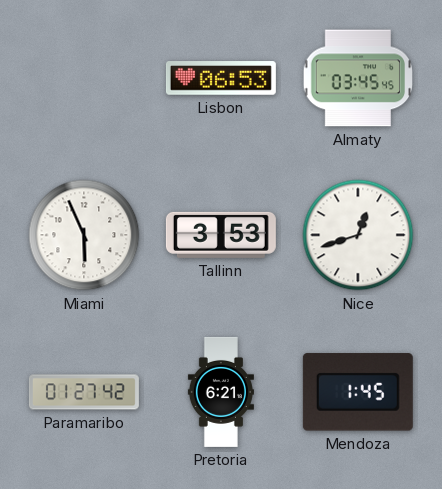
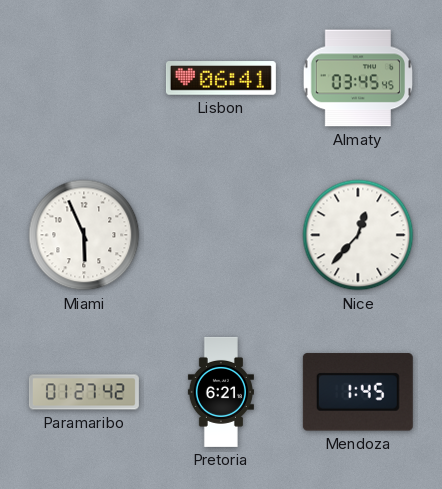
Lisbon: 06:53 -> 06:41 (221, 78)
Tallinn: 3:53 -> none (221, 235)
Nice: 12:42 -> 12:37 (358, 235)
